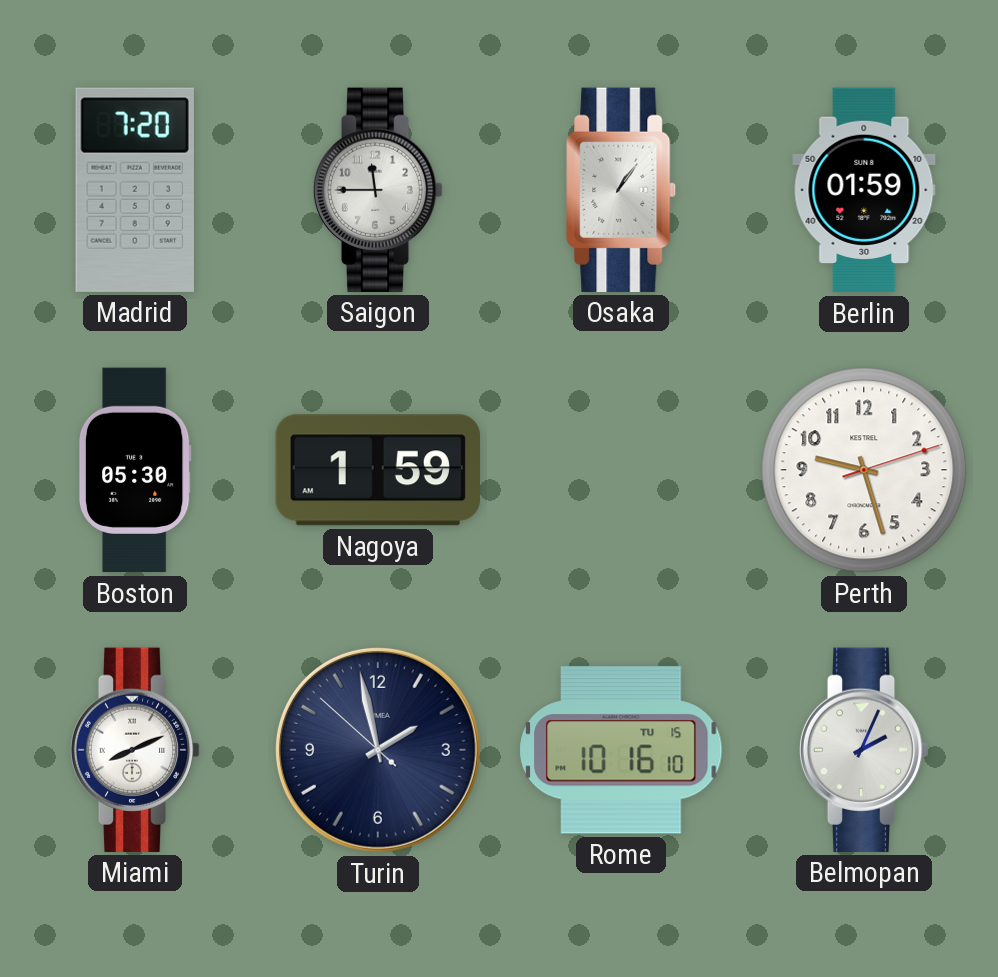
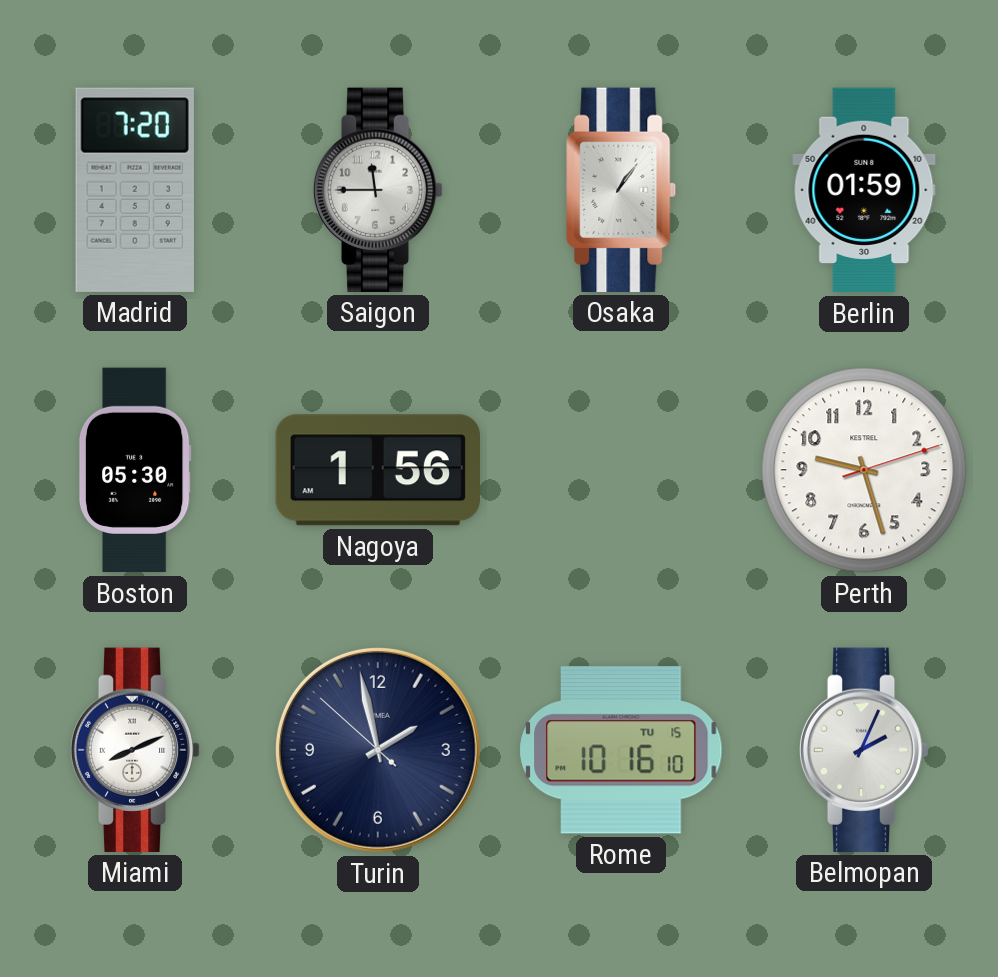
Nagoya: 1:59 -> 1:56 (378, 470)
